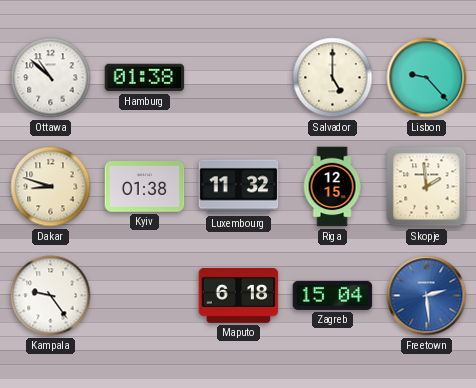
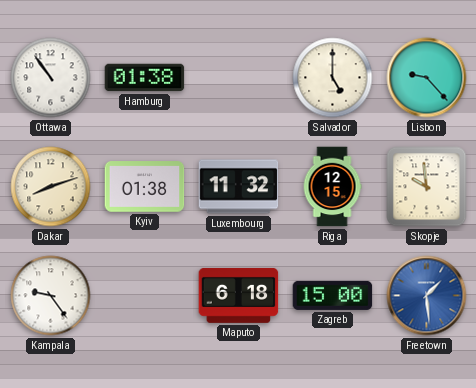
Ottawa: 10:52 -> 10:54 (51, 78)
Dakar: 8:48 -> 8:12 (51, 187)
Skopje: 1:59 -> 9:59 (427, 187)
Zagreb: 15:04 -> 15:00 (333, 295)
Freetown: 2:29 -> 1:29 (427, 296)
